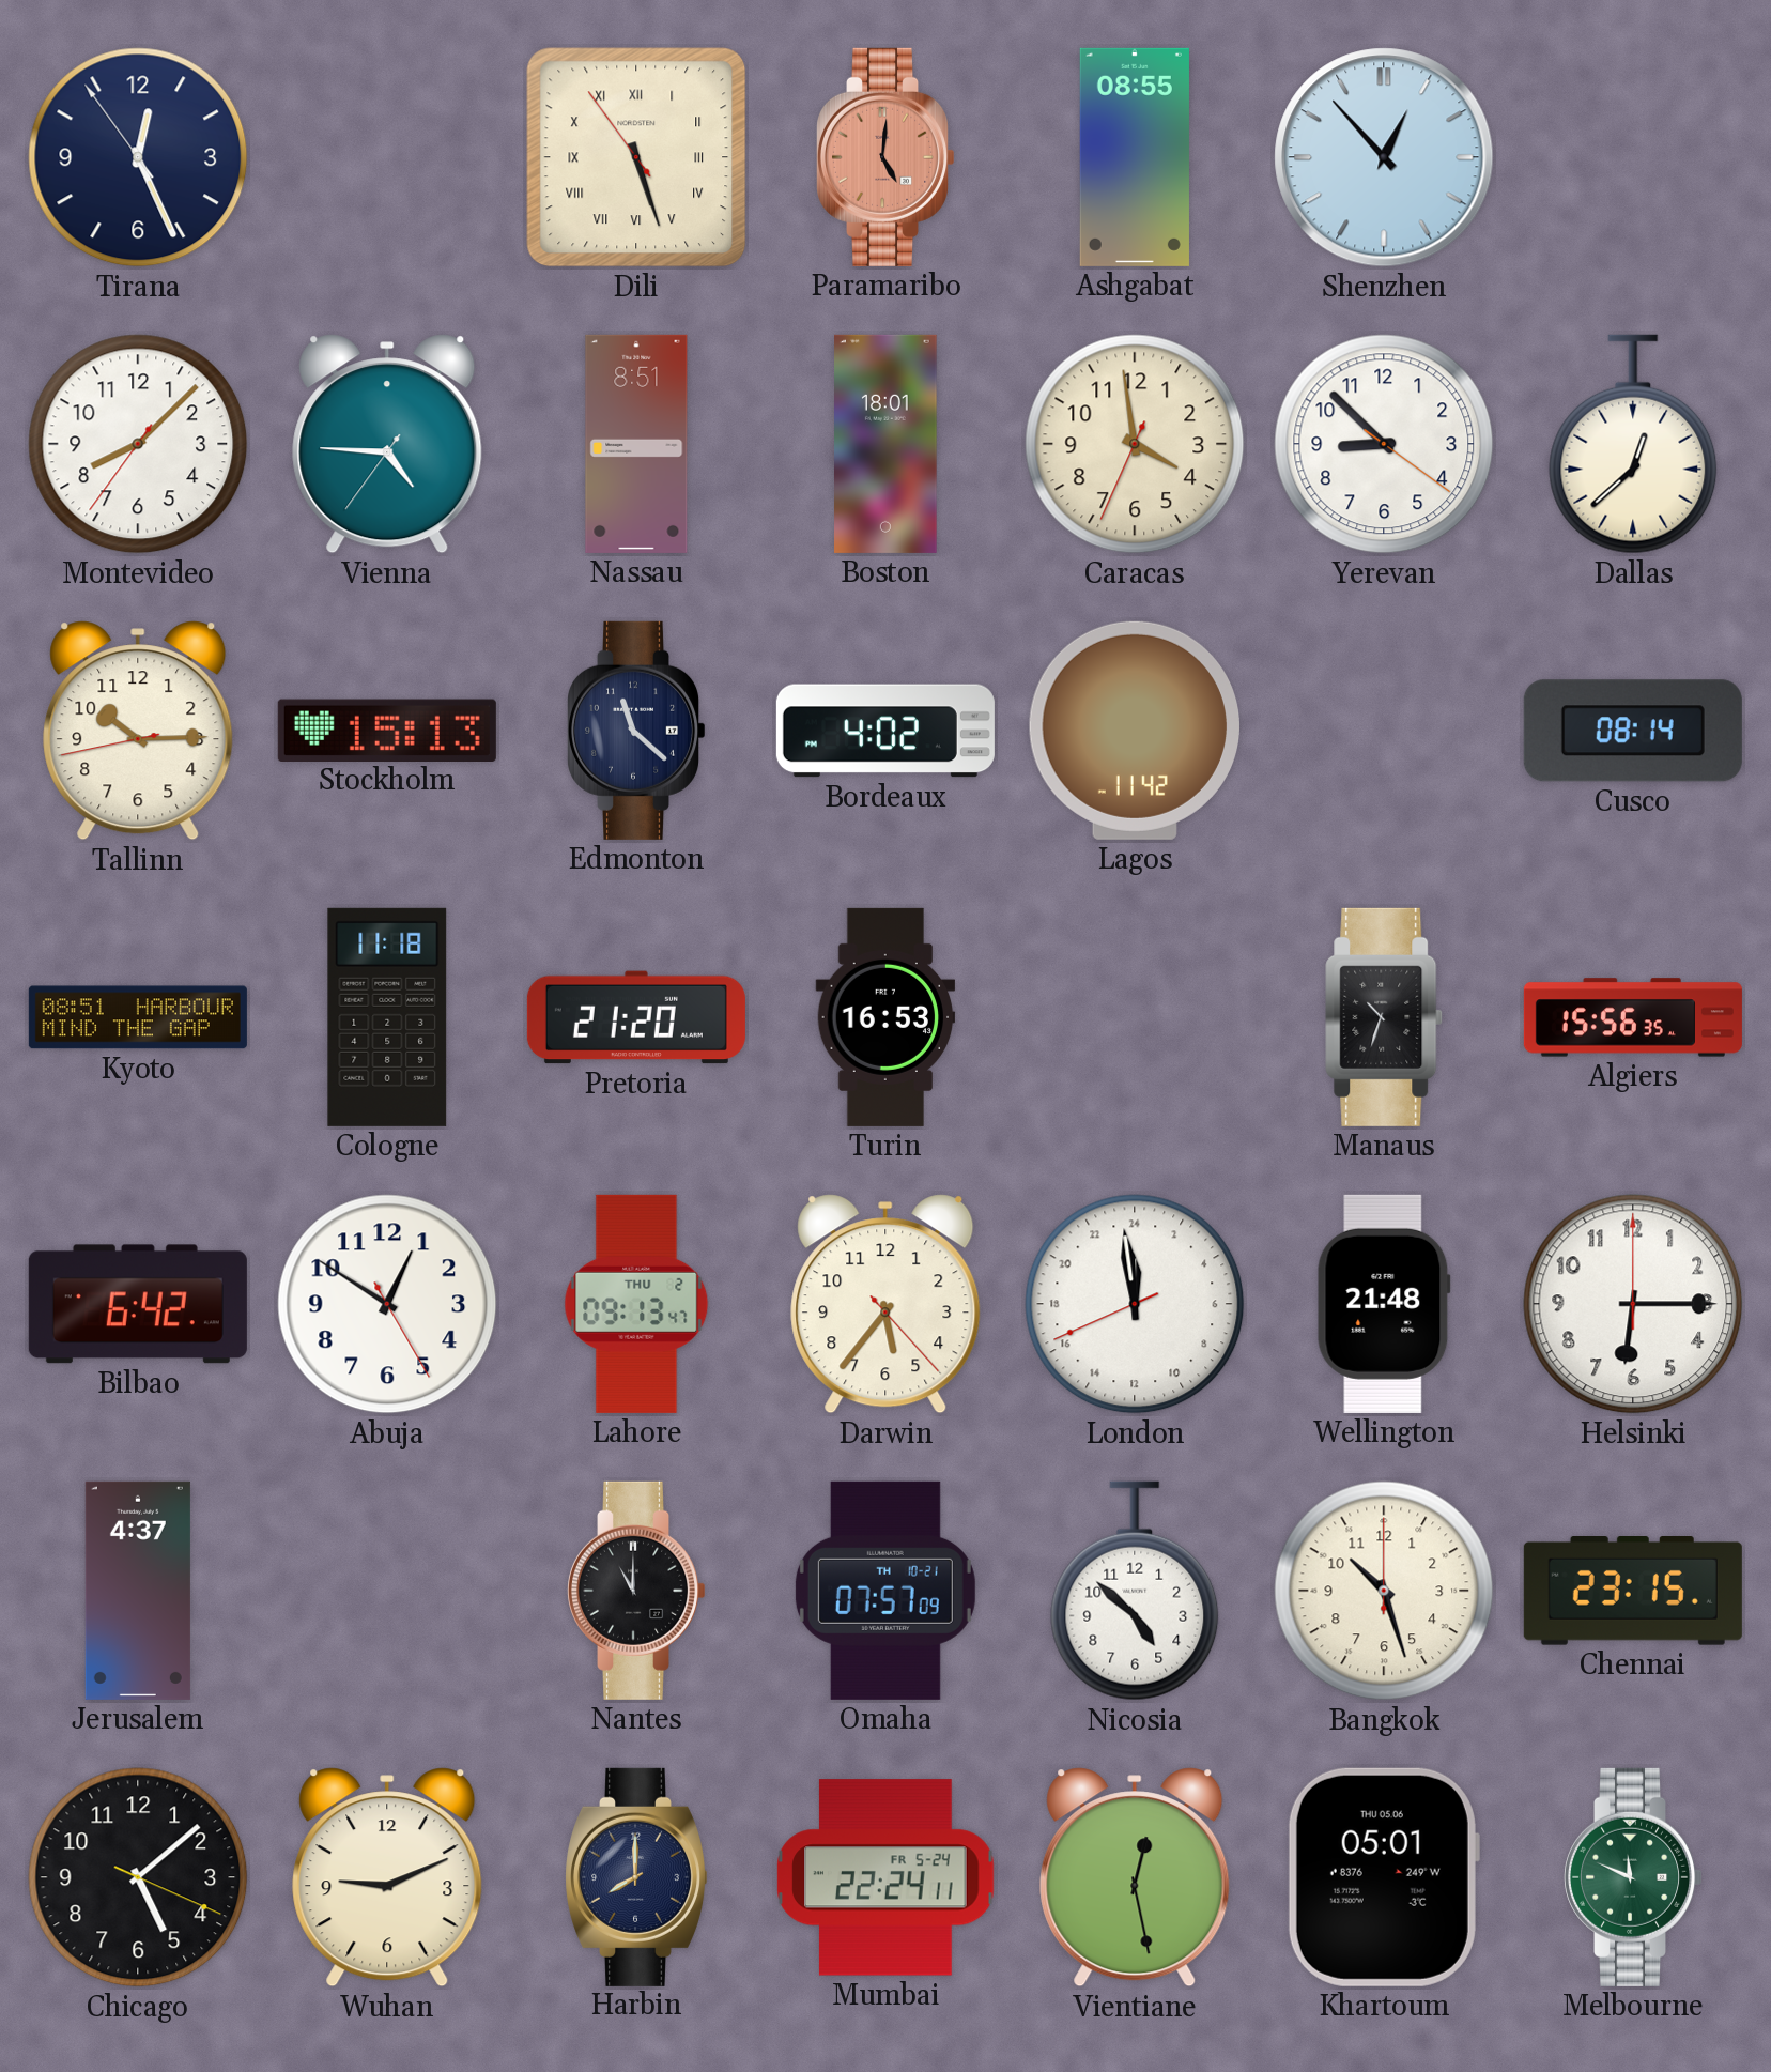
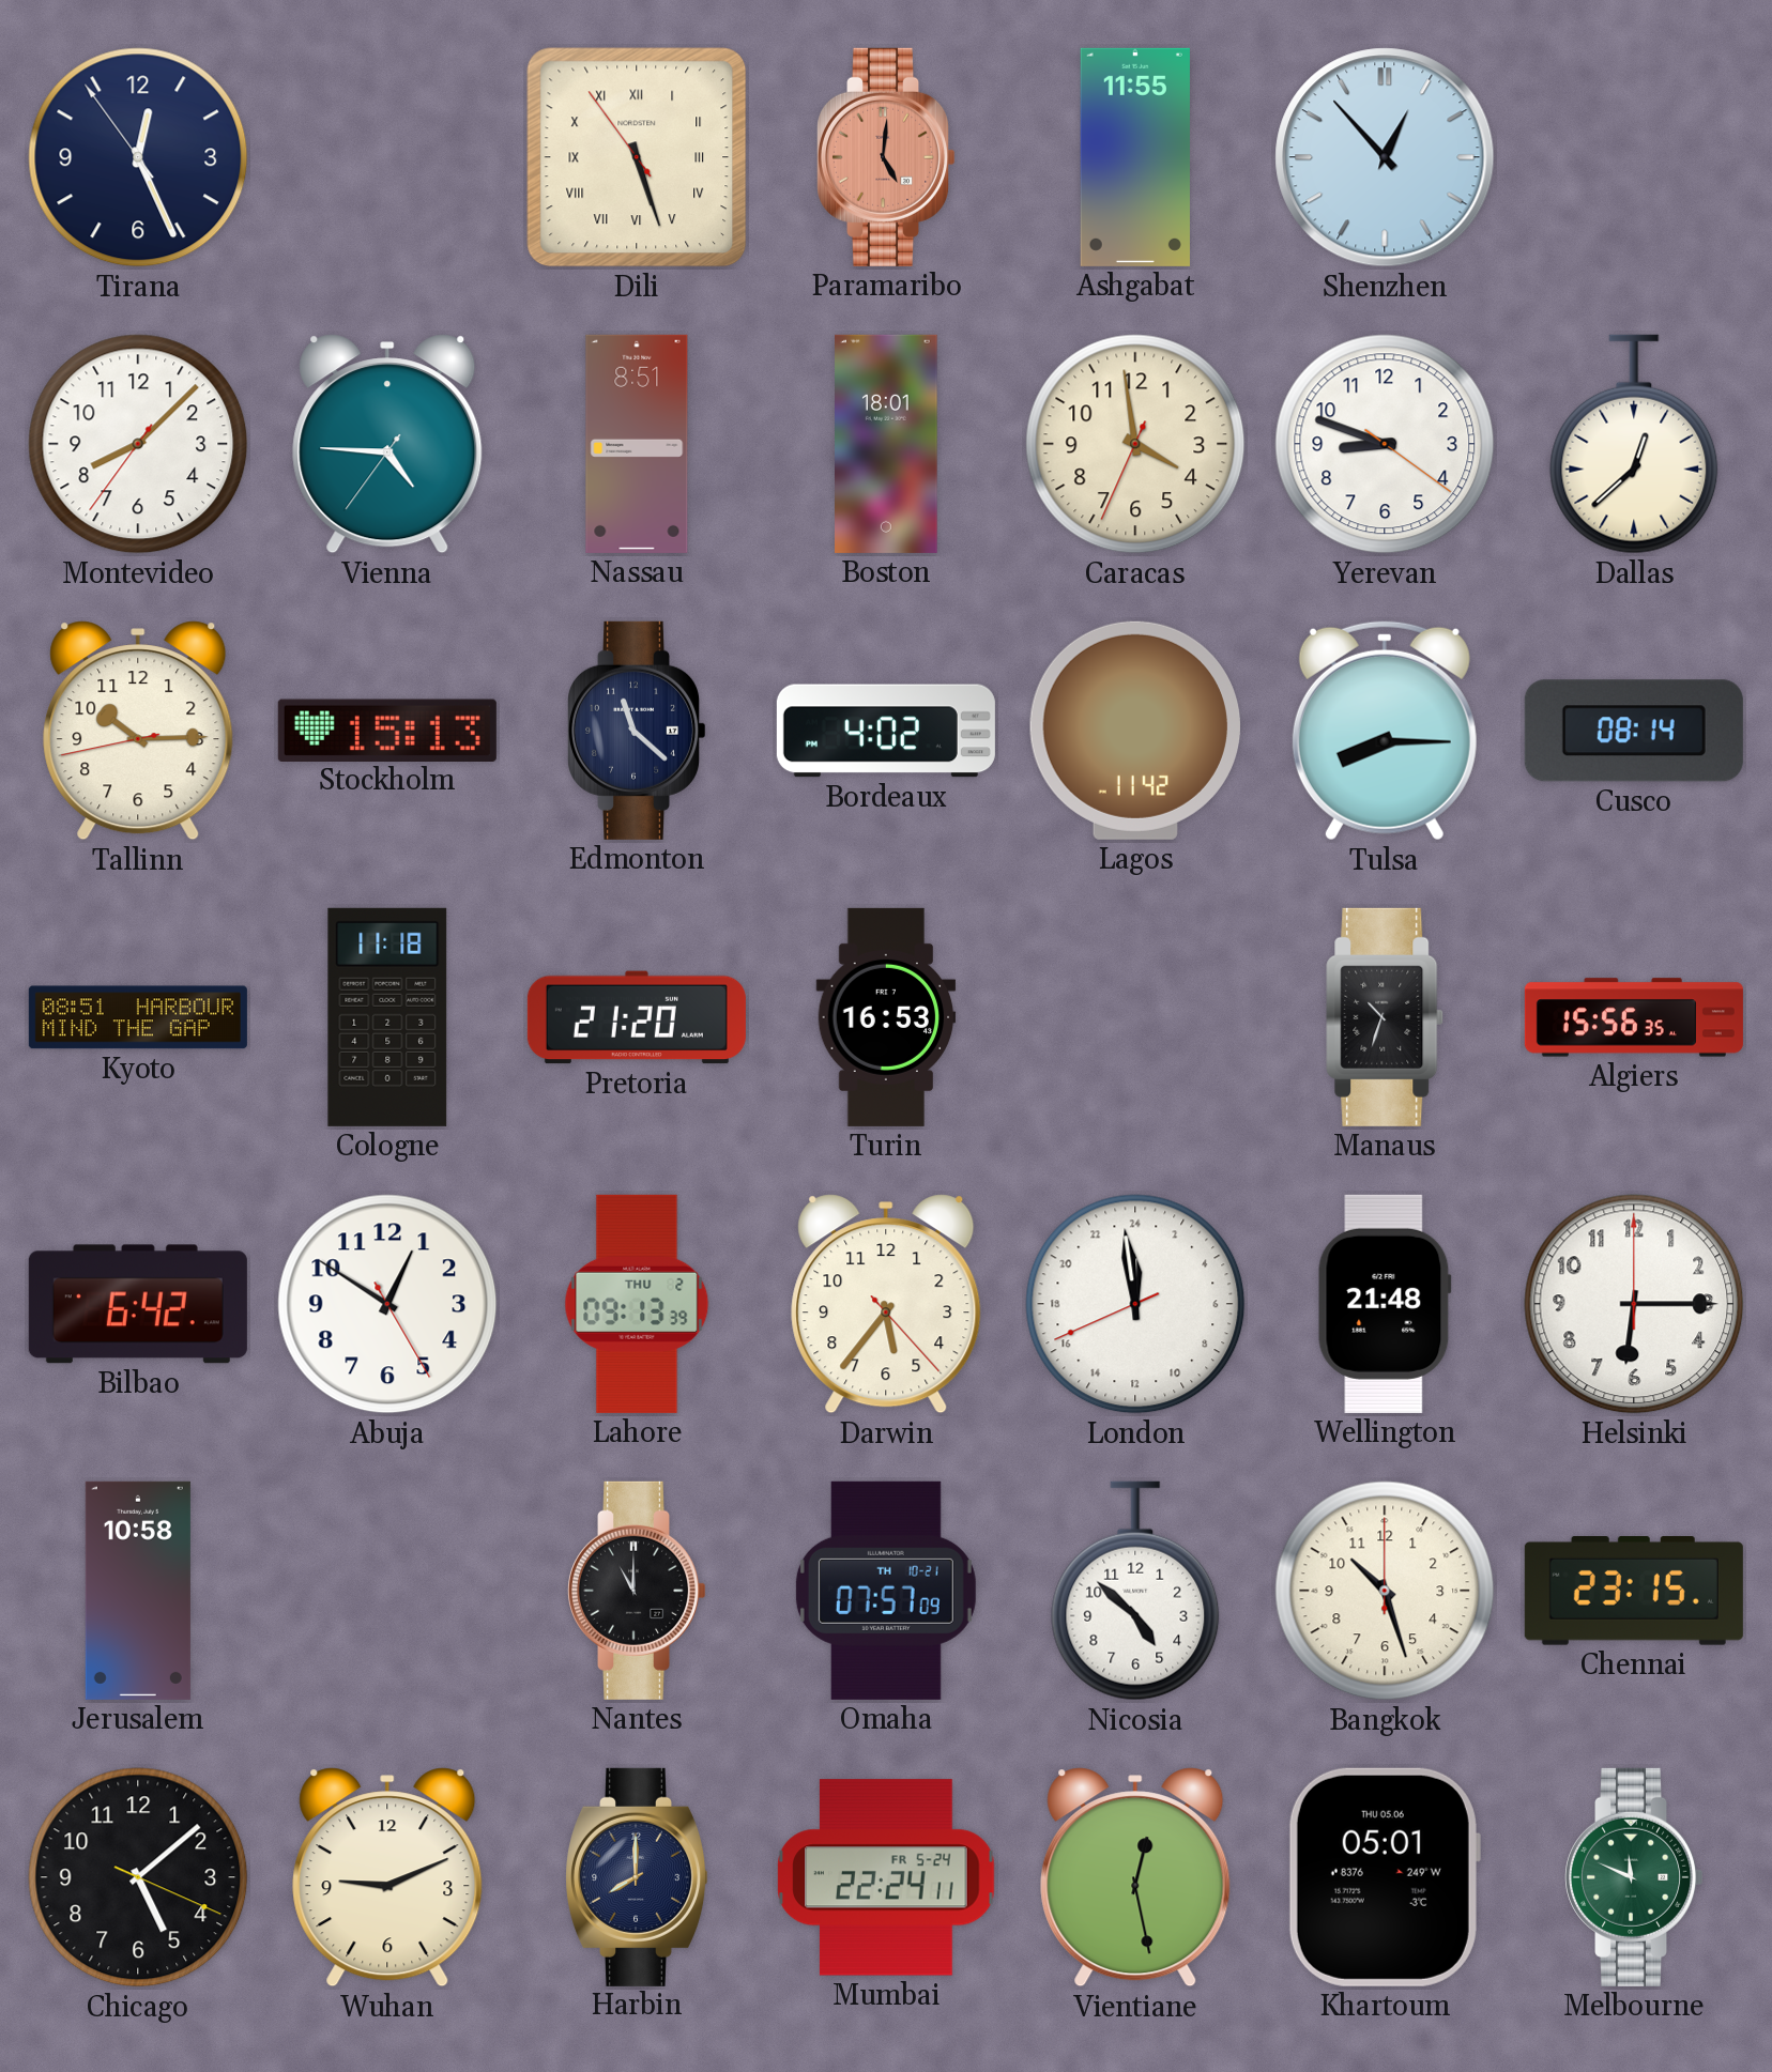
Ashgabat: 08:55 -> 11:55 (1135, 157)
Yerevan: 8:52 -> 8:48 (1385, 444)
Tulsa: none -> 8:15 (1385, 731)
Lahore: 09:13:47 -> 09:13:39 (637, 1304)
Jerusalem: 4:37 -> 10:58 (138, 1591)
